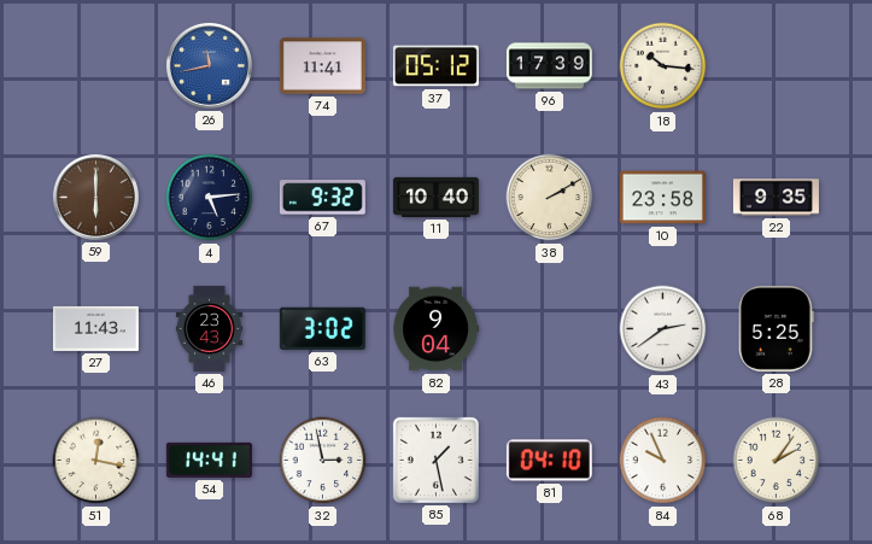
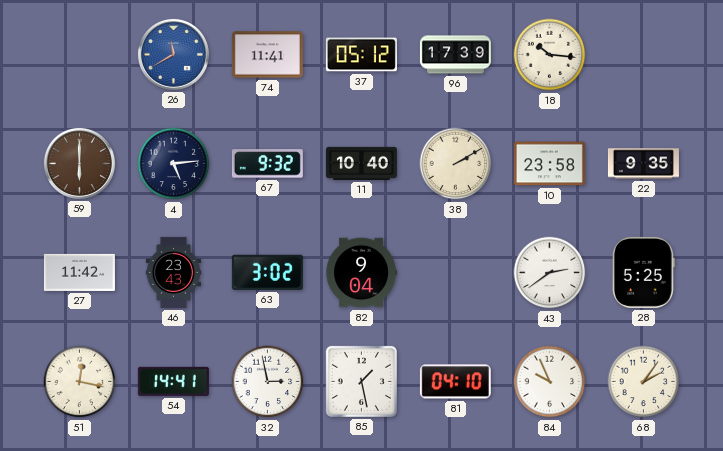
26: 11:43 -> 11:40 (173, 54)
27: 11:43 -> 11:42 (79, 272)
